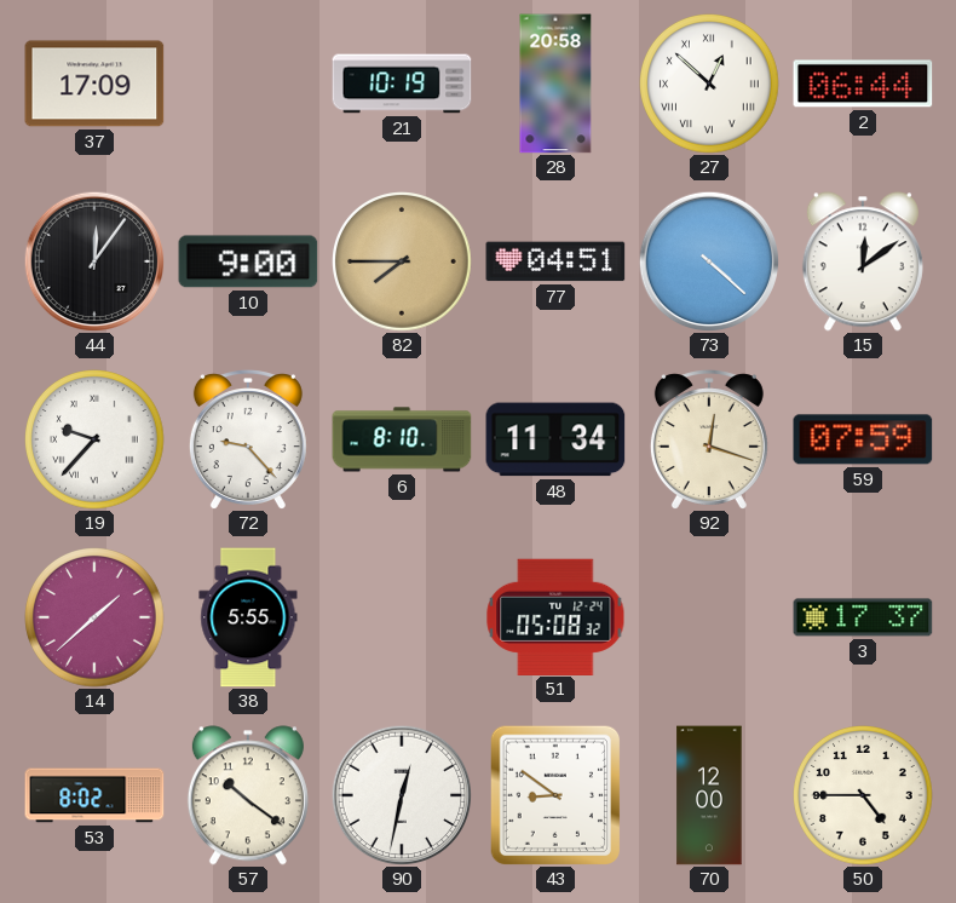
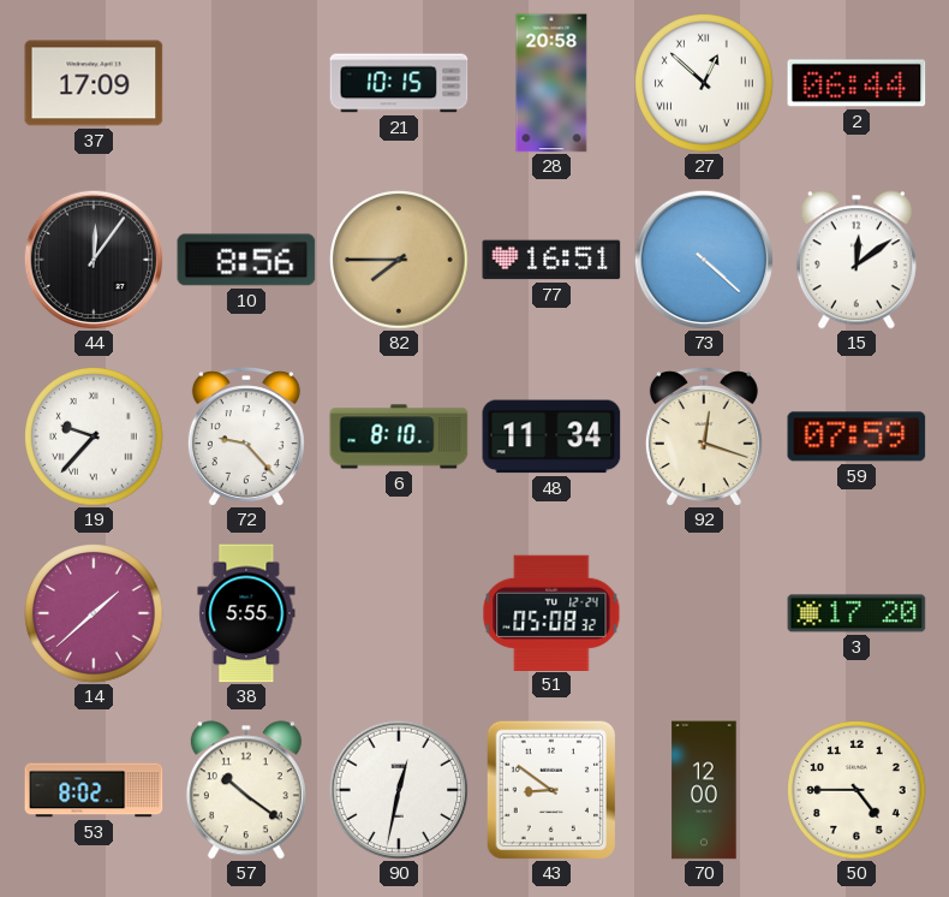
21: 10:19 -> 10:15 (399, 83)
10: 9:00 -> 8:56 (246, 260)
77: 04:51 -> 16:51 (551, 260)
3: 17:37 -> 17:20 (857, 613)
